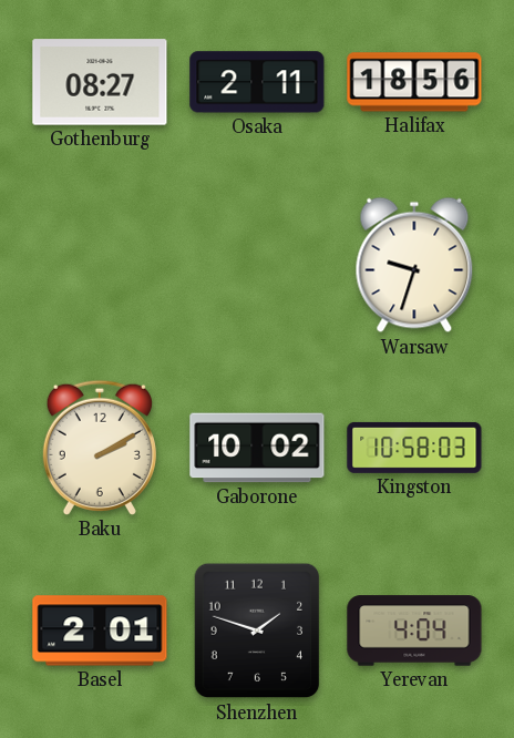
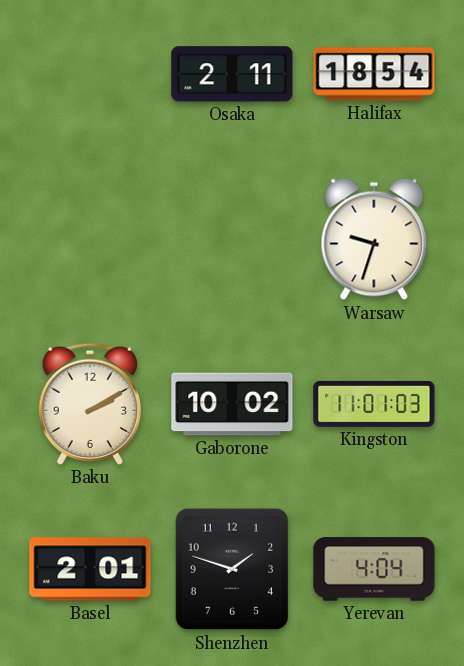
Gothenburg: 08:27 -> none (100, 82)
Halifax: 18:56 -> 18:54 (374, 74)
Kingston: 10:58 -> 11:01 (374, 404)
